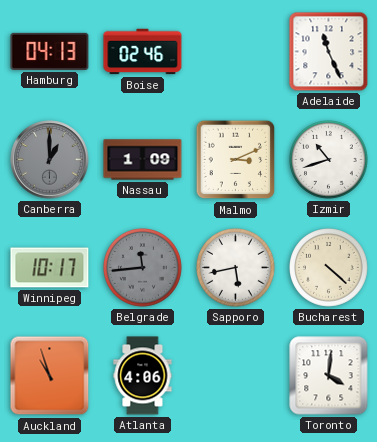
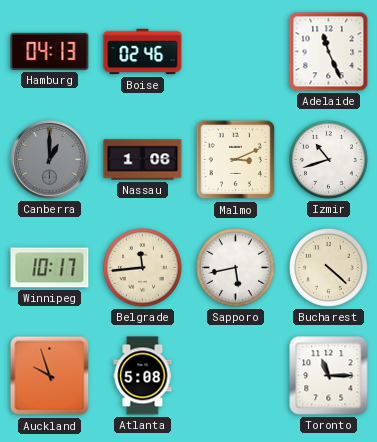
Nassau: 1:09 -> 1:06 (143, 160)
Belgrade dial: grey -> cream (143, 268)
Auckland: 10:57 -> 9:57 (50, 376)
Atlanta: 4:06 -> 5:08 (143, 376)
Toronto: 4:01 -> 11:15 (329, 376)
